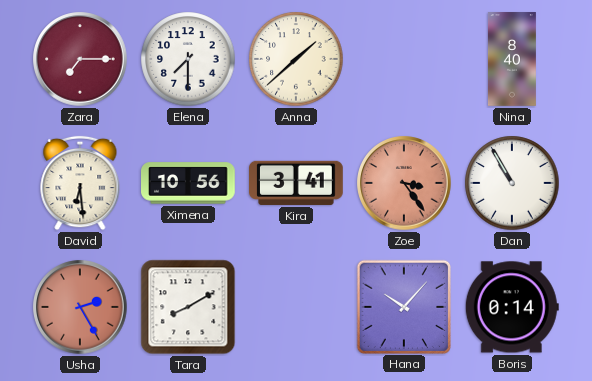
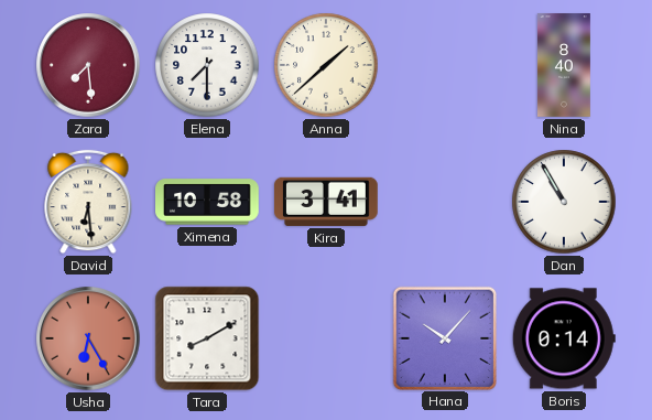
Zara: 7:15 -> 7:29 (88, 65)
Ximena: 10:56 -> 10:58 (208, 202)
Zoe: 3:24 -> none (404, 183)
Usha: 2:25 -> 6:25 (88, 338)
